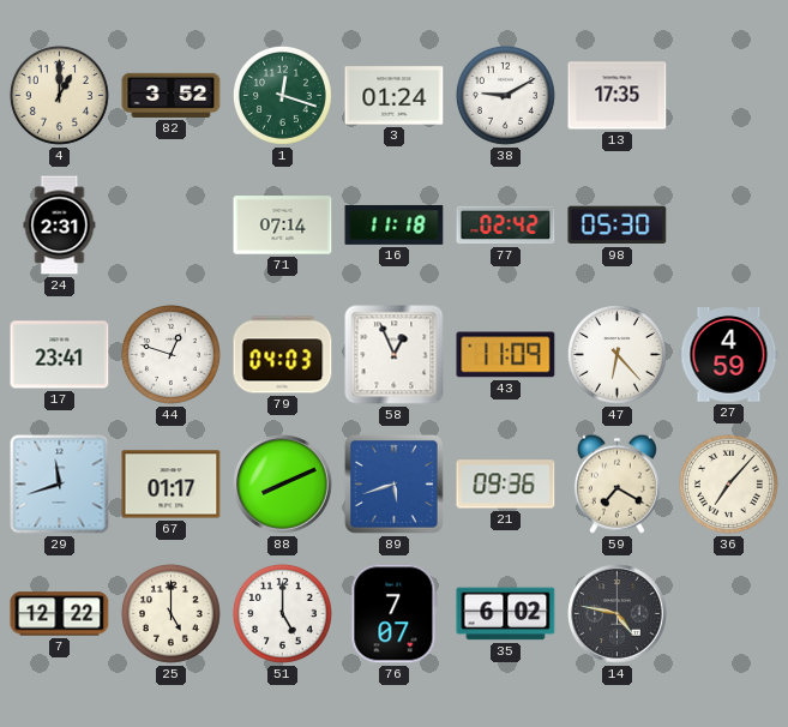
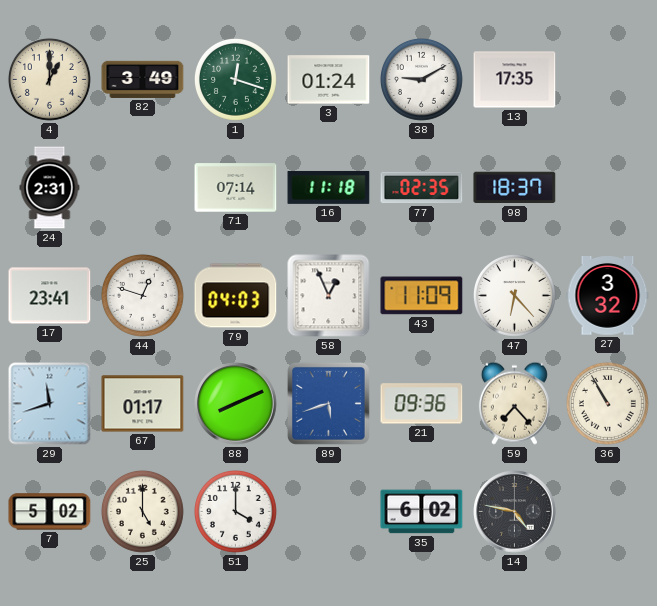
82: 3:52 -> 3:49 (143, 79)
77: 02:42 -> 02:35 (422, 188)
98: 05:30 -> 18:37 (515, 188)
27: 4:59 -> 3:32 (608, 296)
59: 7:20 -> 7:23 (514, 403)
36: 7:07 -> 10:55 (607, 403)
7: 12:22 -> 5:02 (50, 512)
51: 5:00 -> 4:00 (235, 511)
76: 7:07 -> none (395, 614)
